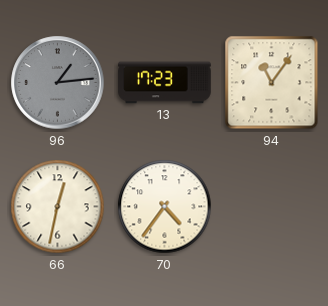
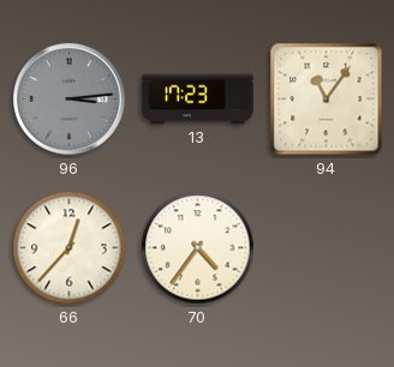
96: 1:14 -> 3:14 (70, 100)
66: 12:32 -> 12:37 (70, 248)
